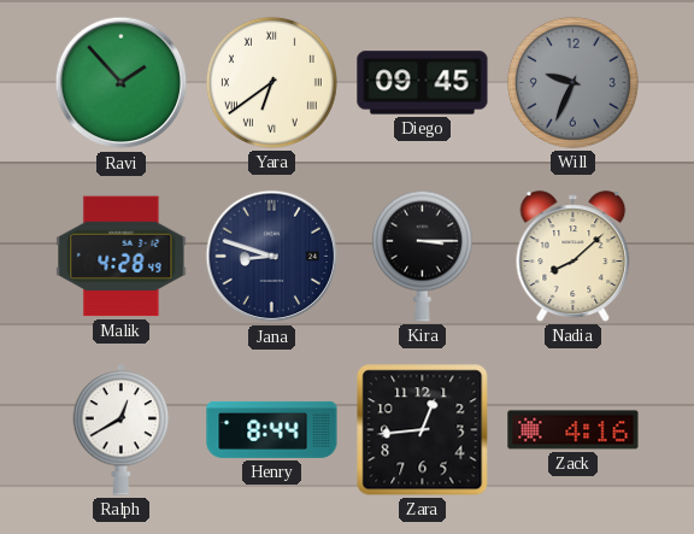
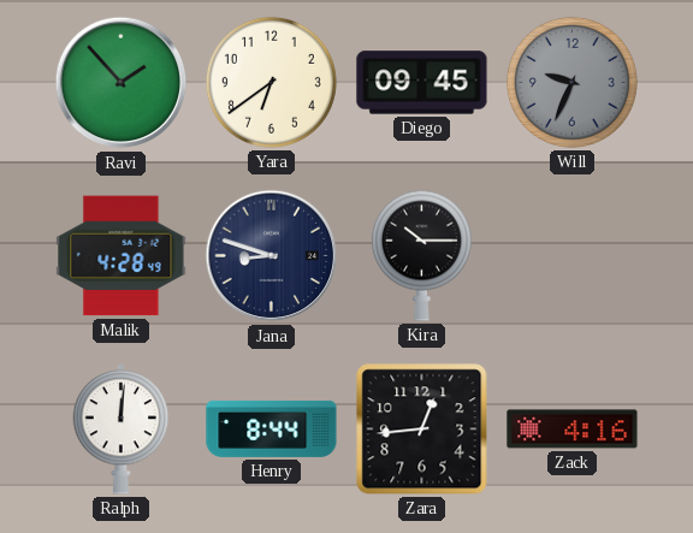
Yara numerals: Roman -> Arabic (271, 82)
Kira: 3:15 -> 10:15 (421, 255)
Nadia: 8:08 -> none (574, 257)
Ralph: 12:40 -> 12:01 (122, 430)
